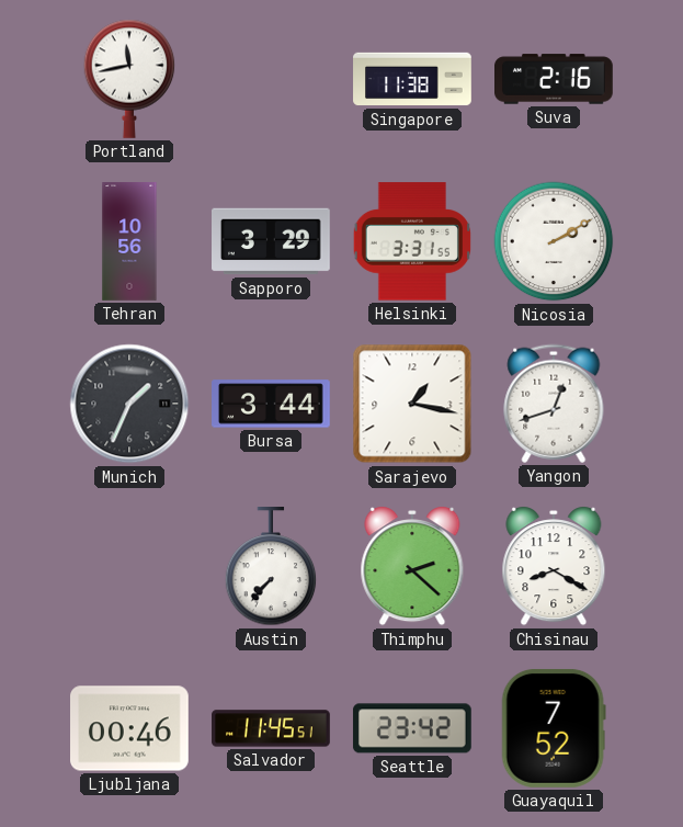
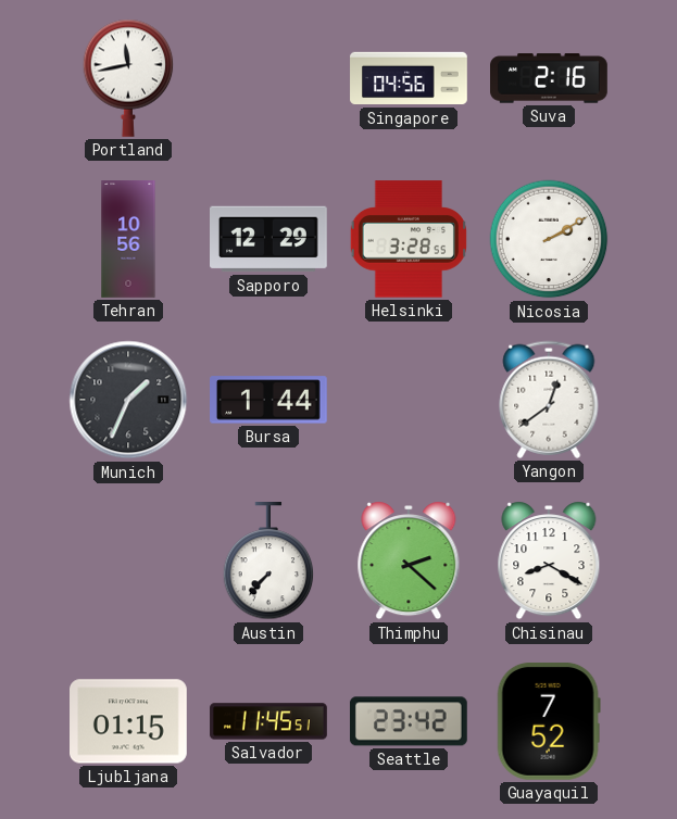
Singapore: 11:38 -> 04:56 (409, 78)
Sapporo: 3:29 -> 12:29 (269, 239)
Helsinki: 3:31 -> 3:28 (409, 239)
Bursa: 3:44 -> 1:44 (269, 400)
Sarajevo: 1:17 -> none (412, 404)
Yangon: 12:42 -> 12:39 (549, 400)
Ljubljana: 00:46 -> 01:15 (129, 721)
